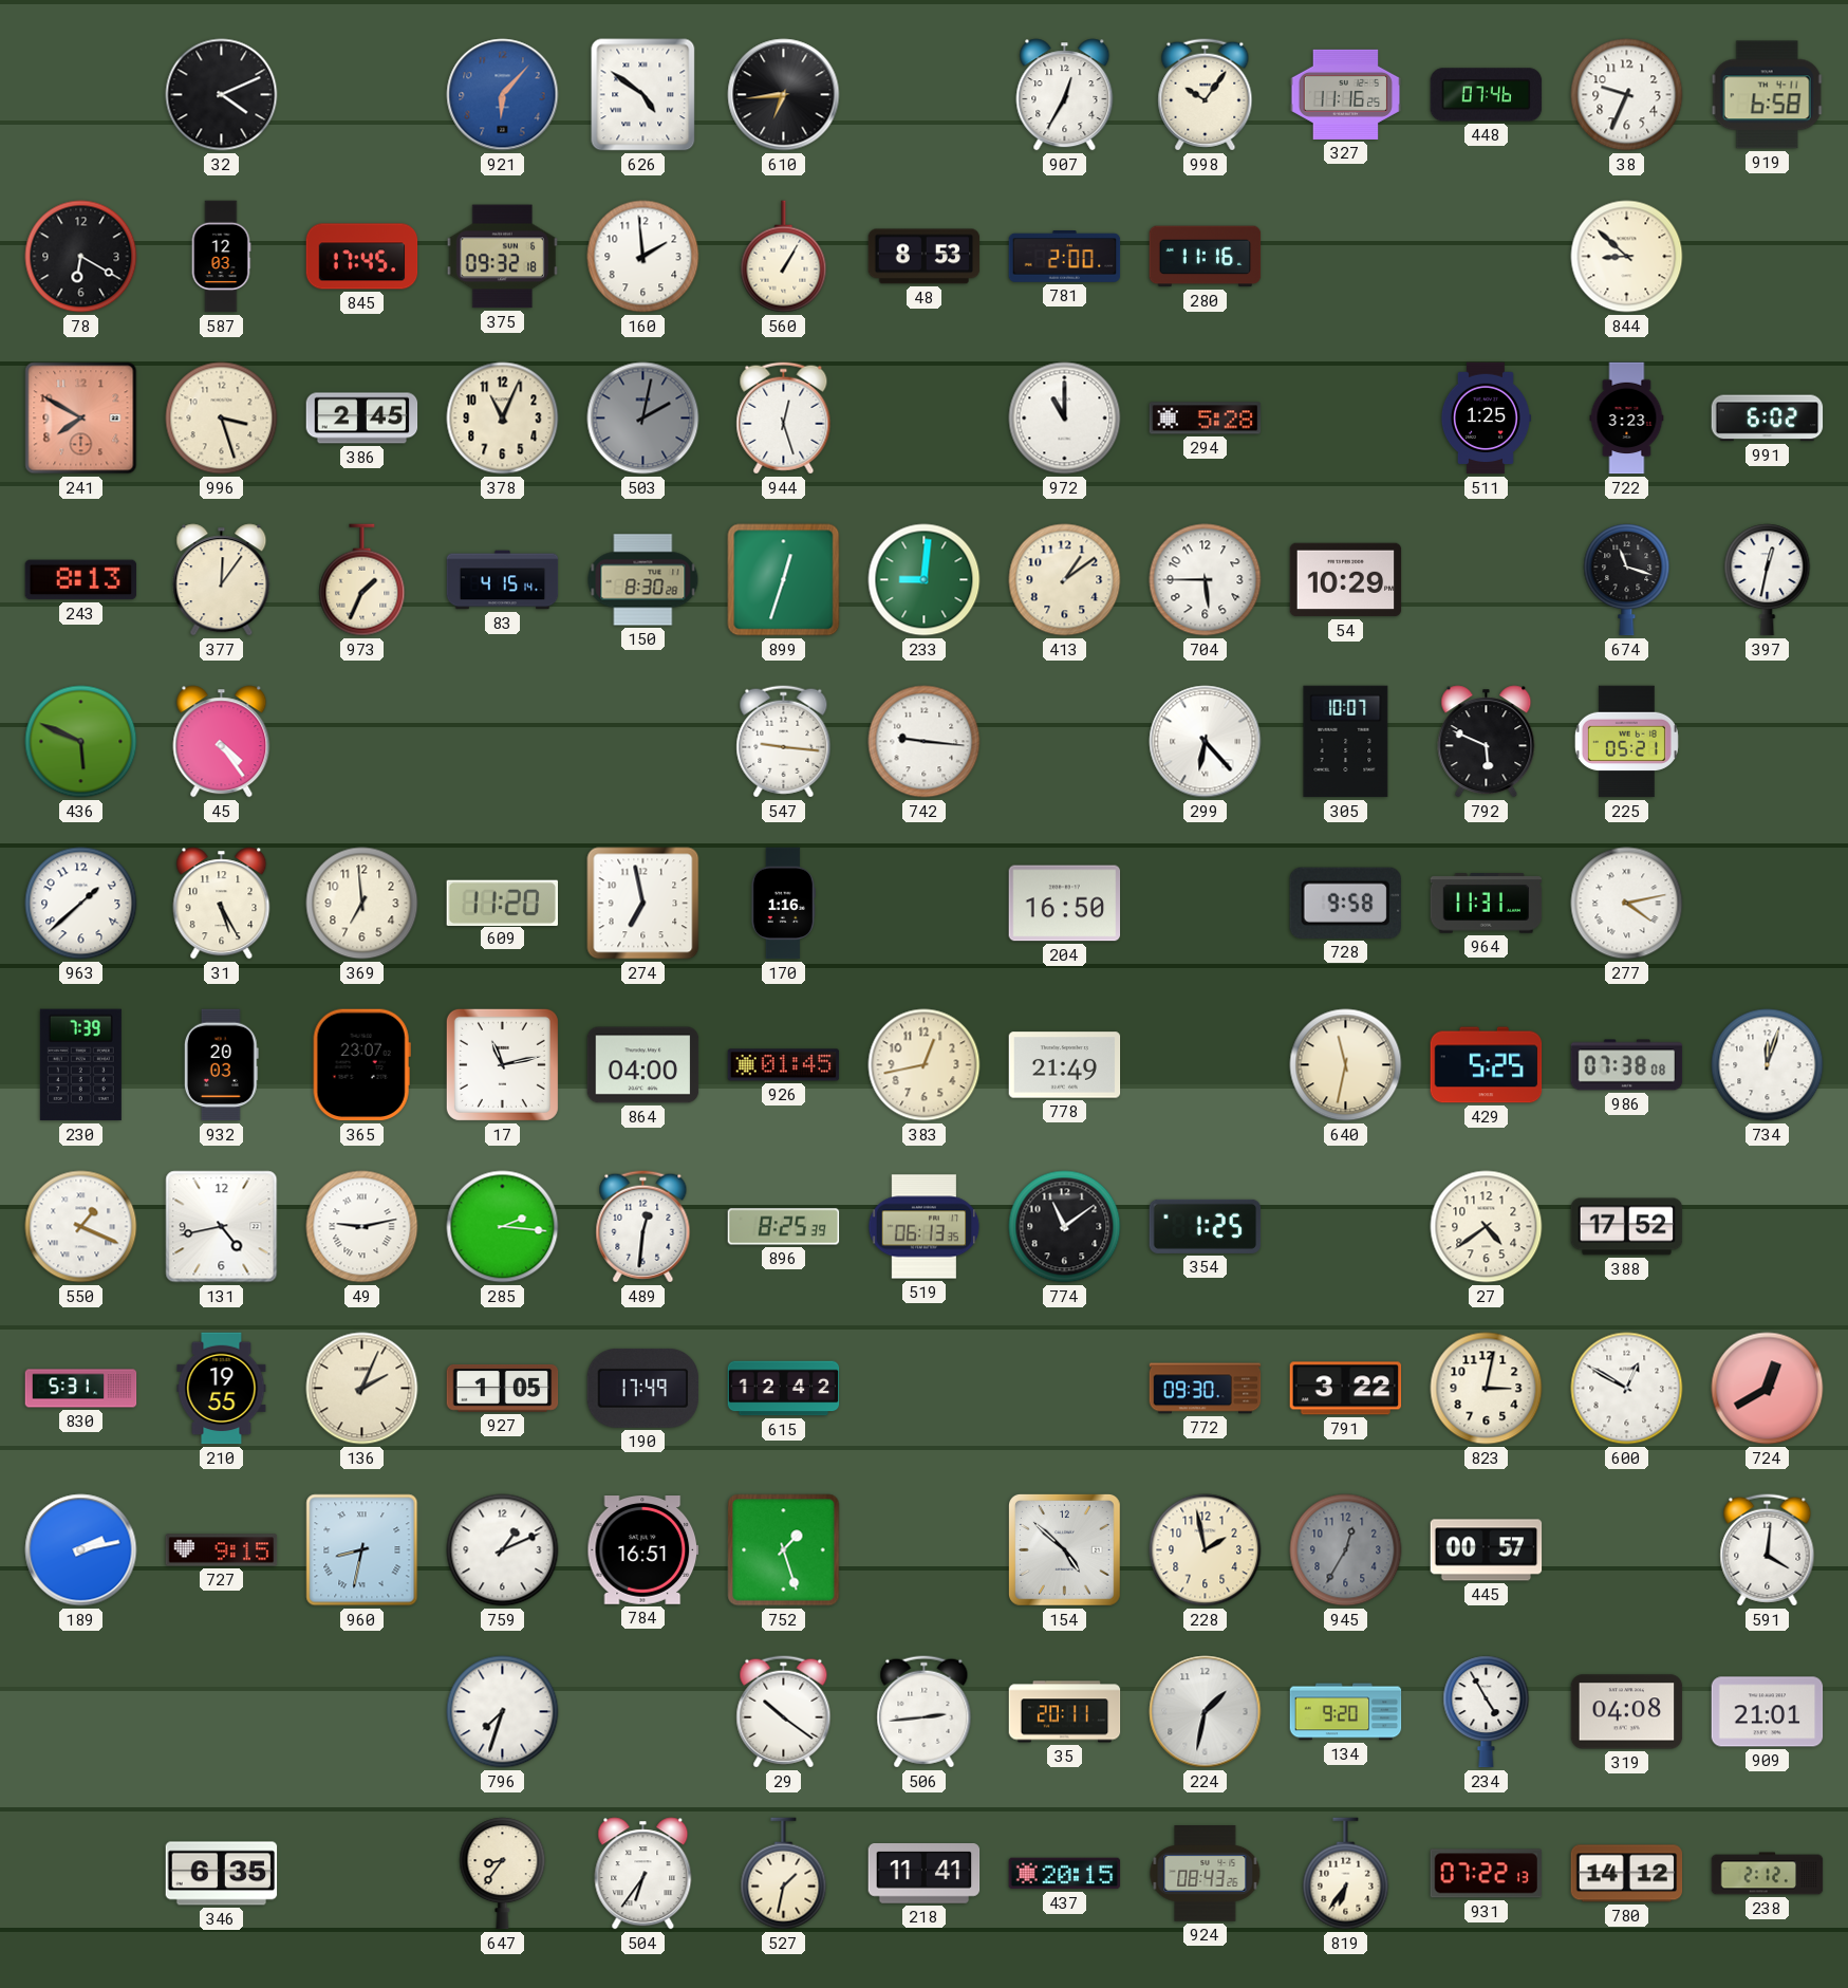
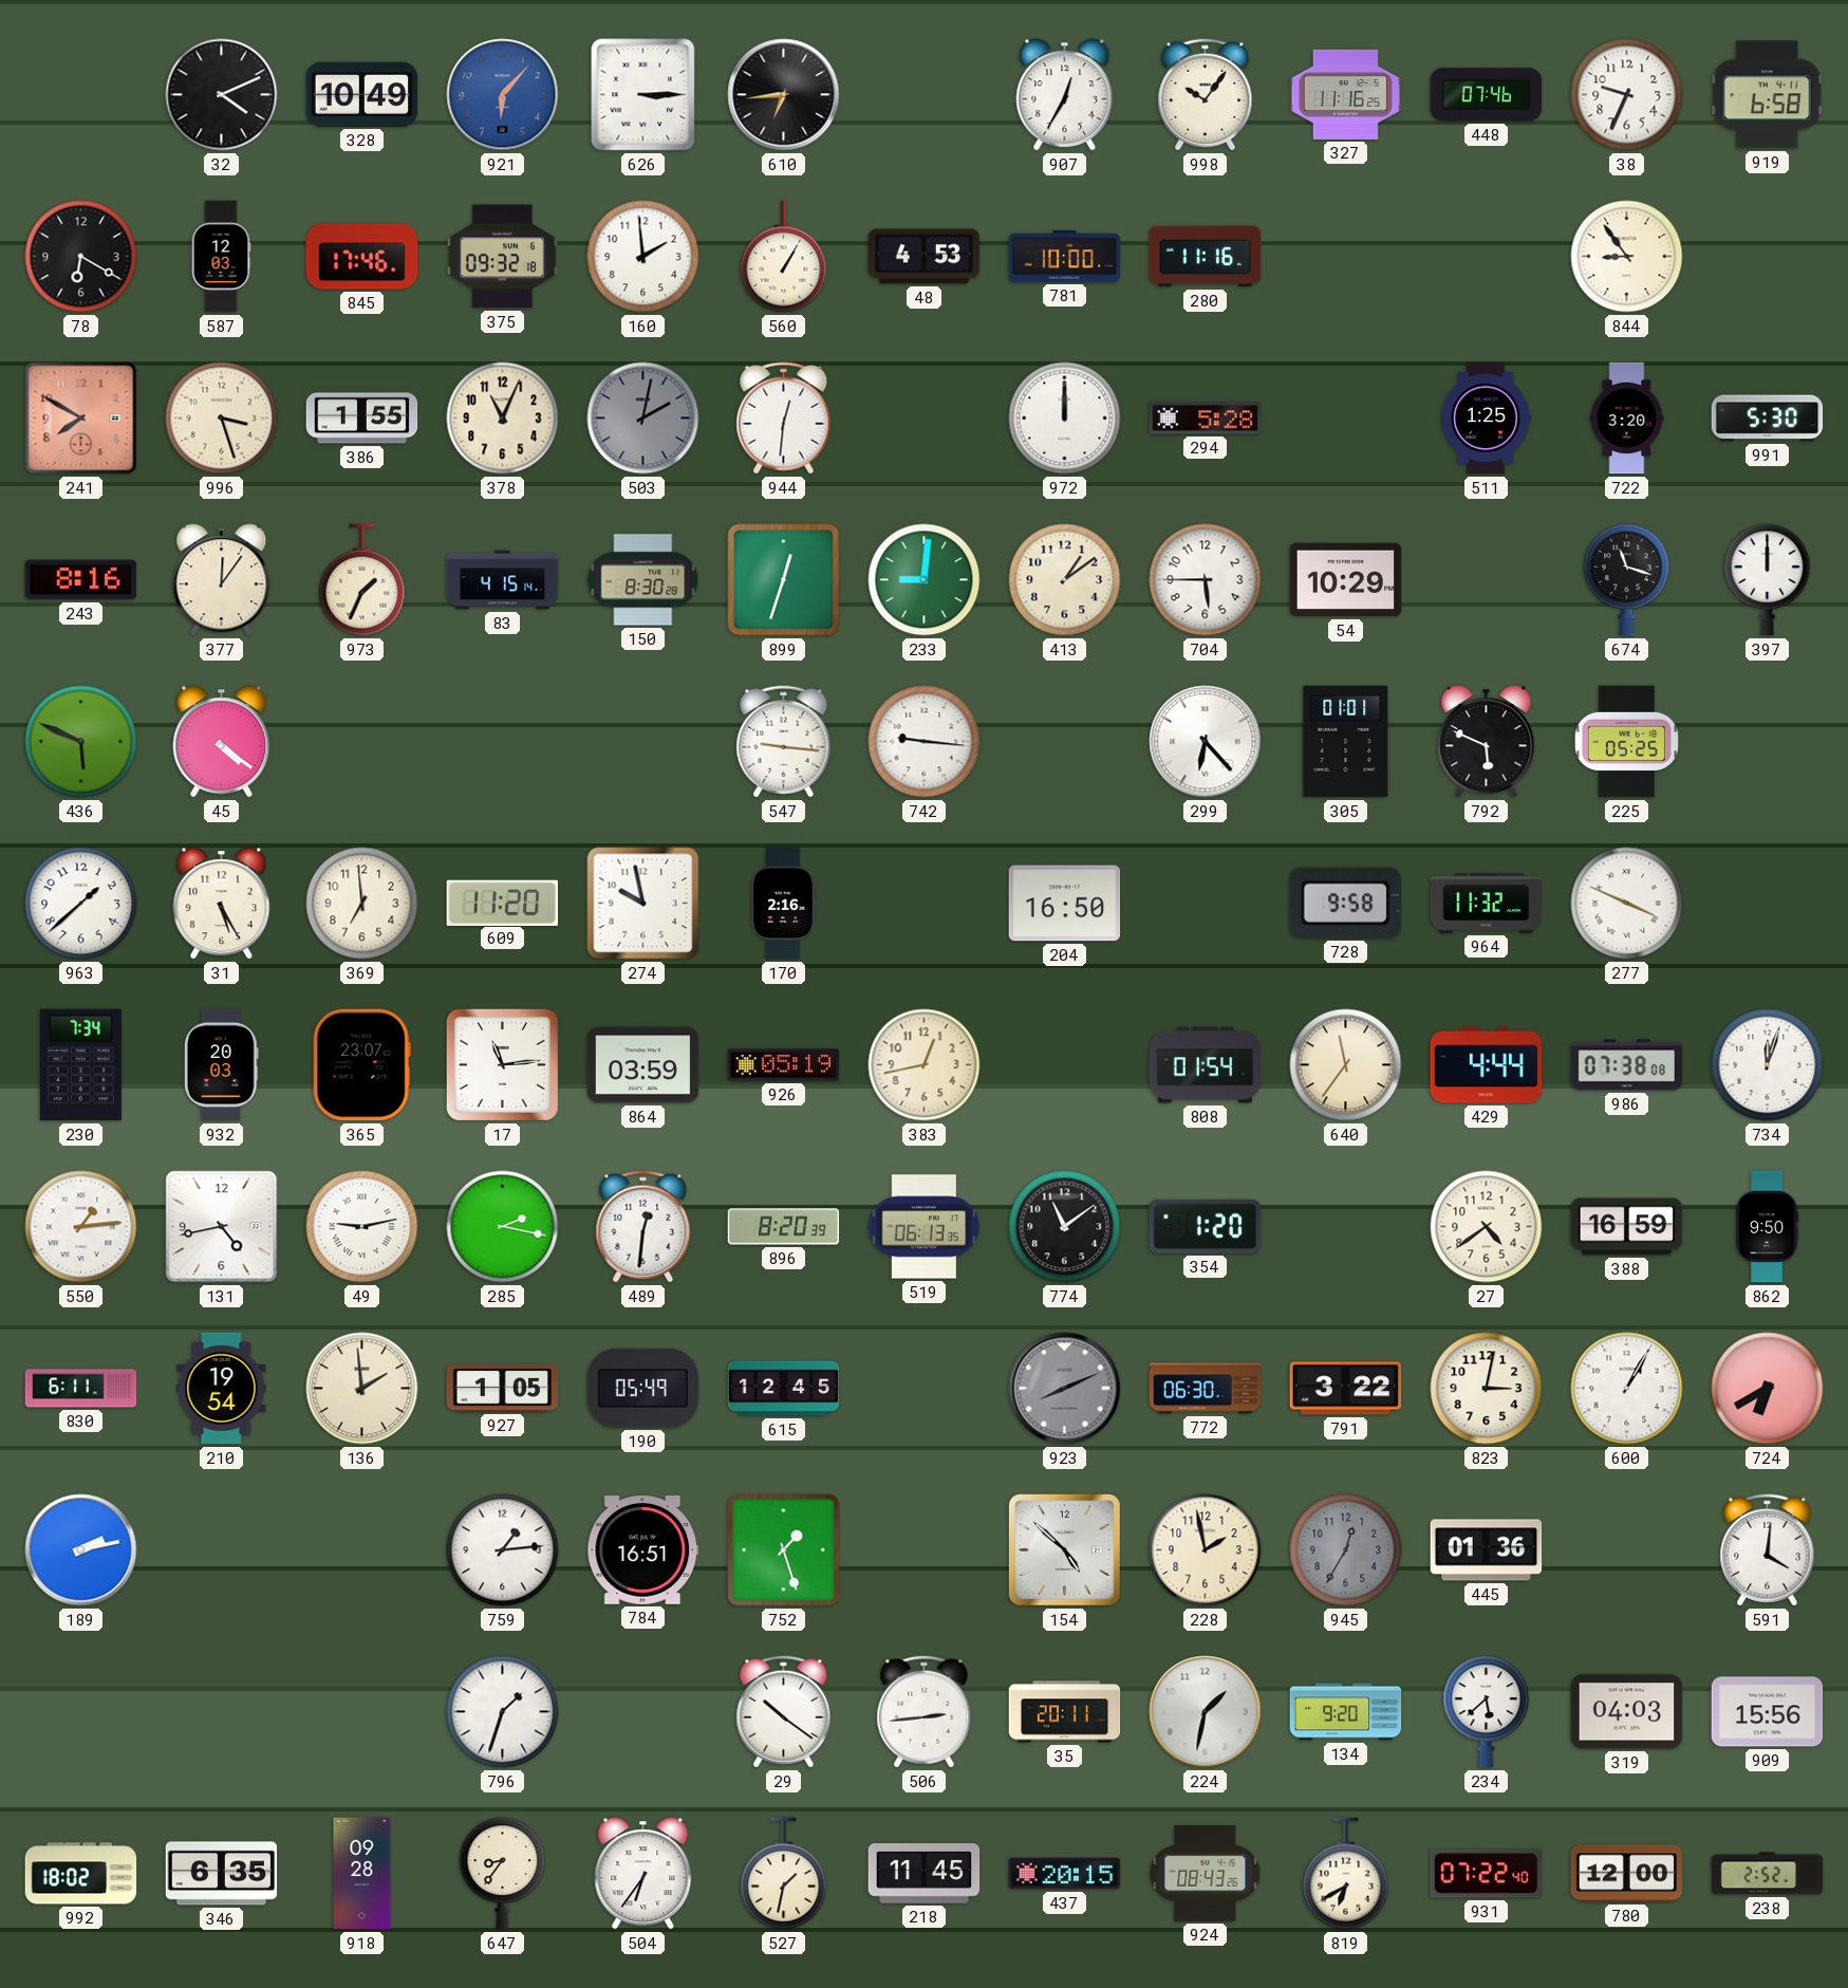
328: none -> 10:49 (362, 94)
626: 4:51 -> 3:15 (643, 95)
845: 17:45 -> 17:46 (362, 257)
48: 8:53 -> 4:53 (925, 257)
781: 2:00 -> 10:00 (1065, 257)
844: 8:52 -> 8:54 (1627, 257)
386: 2:45 -> 1:55 (362, 419)
944: 12:27 -> 12:31 (784, 419)
972: 11:00 -> 12:00 (1065, 419)
722: 3:23 -> 3:20 (1627, 419)
991: 6:02 -> 5:30 (1768, 419)
243: 8:13 -> 8:16 (81, 580)
397: 12:32 -> 12:00 (1768, 580)
45: 4:24 -> 4:21 (222, 742)
305: 10:07 -> 01:01 (1346, 742)
225: 05:21 -> 05:25 (1626, 742)
274: 6:58 -> 9:58 (643, 904)
170: 1:16 -> 2:16 (783, 904)
964: 11:31 -> 11:32 (1487, 904)
277: 4:13 -> 3:49 (1627, 904)
230: 7:39 -> 7:34 (80, 1065)
17: 11:13 -> 11:14 (502, 1064)
864: 04:00 -> 03:59 (643, 1065)
926: 01:45 -> 05:19 (784, 1065)
778: 21:49 -> none (1065, 1065)
808: none -> 01:54 (1206, 1065)
640: 11:32 -> 11:36 (1346, 1065)
429: 5:25 -> 4:44 (1487, 1065)
550: 1:19 -> 1:14 (81, 1227)
285: 2:16 -> 2:17 (503, 1227)
896: 8:25 -> 8:20 (784, 1227)
354: 1:25 -> 1:20 (1206, 1226)
388: 17:52 -> 16:59 (1627, 1227)
862: none -> 9:50 (1767, 1227)
830: 5:31 -> 6:11 (81, 1389)
210: 19:55 -> 19:54 (222, 1389)
136: 2:04 -> 1:59 (362, 1389)
190: 17:49 -> 05:49 (643, 1388)
615: 12:42 -> 12:45 (784, 1389)
923: none -> 8:11 (1065, 1389)
772: 09:30 -> 06:30 (1206, 1389)
600: 12:50 -> 1:05 (1627, 1389)
724: 12:40 -> 6:40 (1768, 1389)
727: 9:15 -> none (222, 1550)
960: 8:32 -> none (362, 1550)
759: 1:11 -> 1:14 (503, 1550)
445: 00:57 -> 01:36 (1487, 1550)
796: 7:33 -> 1:33 (503, 1712)
234: 4:55 -> 5:38 (1487, 1712)
319: 04:08 -> 04:03 (1627, 1712)
909: 21:01 -> 15:56 (1768, 1712)
992: none -> 18:02 (81, 1874)
918: none -> 09:28 (362, 1874)
218: 11:41 -> 11:45 (925, 1874)
819: 6:36 -> 6:40 (1346, 1874)
931: 07:22:13 -> 07:22:40 (1487, 1874)
780: 14:12 -> 12:00 (1627, 1874)
238: 2:12 -> 2:52 (1768, 1874)
